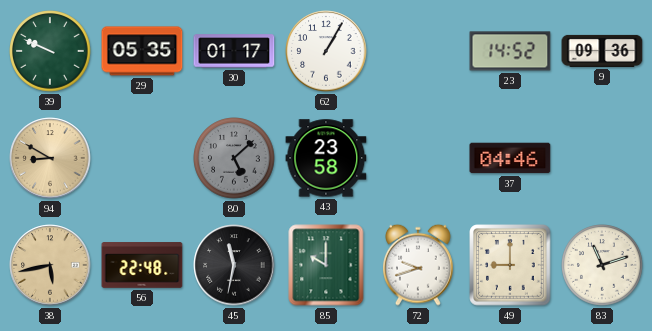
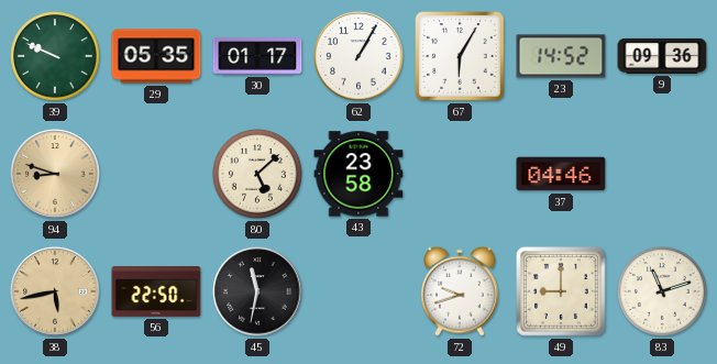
67: none -> 6:05 (460, 56)
94: 8:50 -> 8:48 (55, 174)
80 dial: grey -> cream (257, 174)
56: 22:48 -> 22:50 (156, 291)
85: 10:00 -> none (326, 265)
